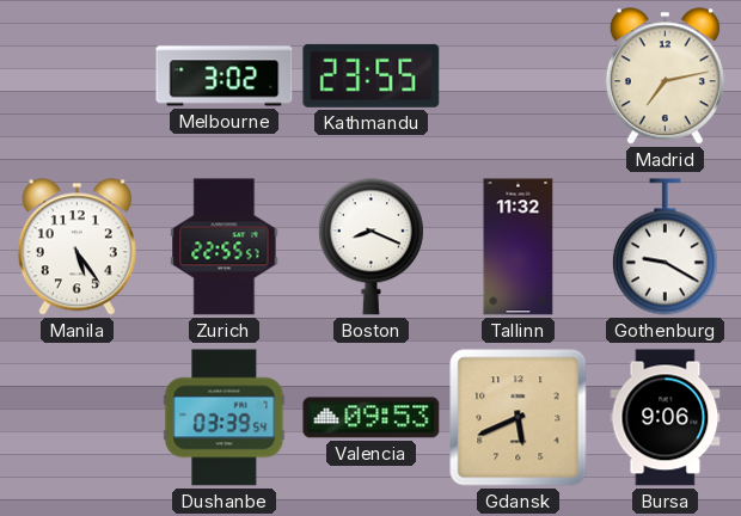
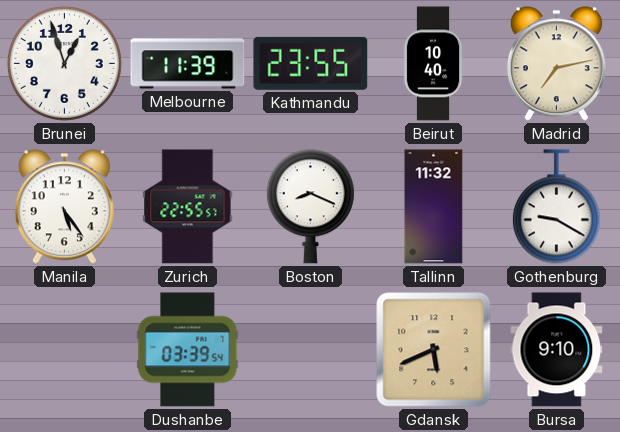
Brunei: none -> 12:57 (64, 63)
Melbourne: 3:02 -> 11:39 (188, 64)
Beirut: none -> 10:40 (433, 64)
Valencia: 09:53 -> none (372, 418)
Bursa: 9:06 -> 9:10 (557, 350)
